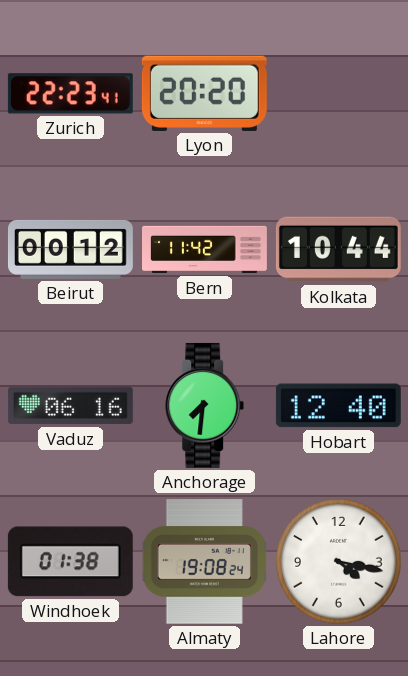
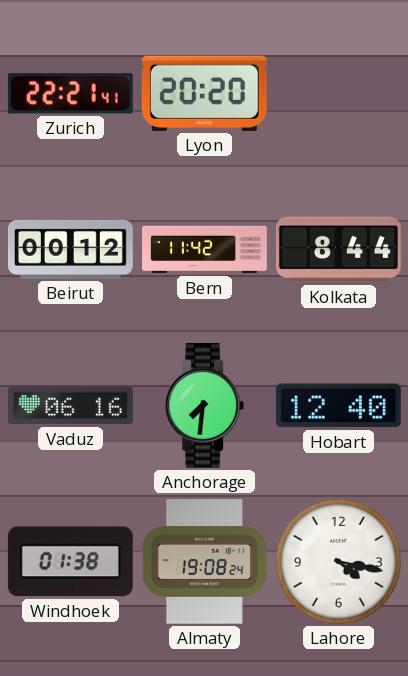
Zurich: 22:23 -> 22:21 (70, 94)
Kolkata: 10:44 -> 8:44 (338, 250)
